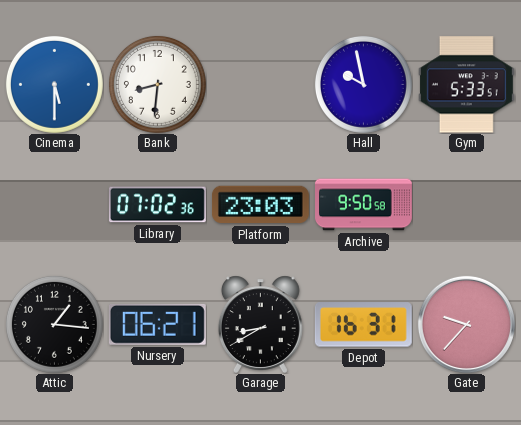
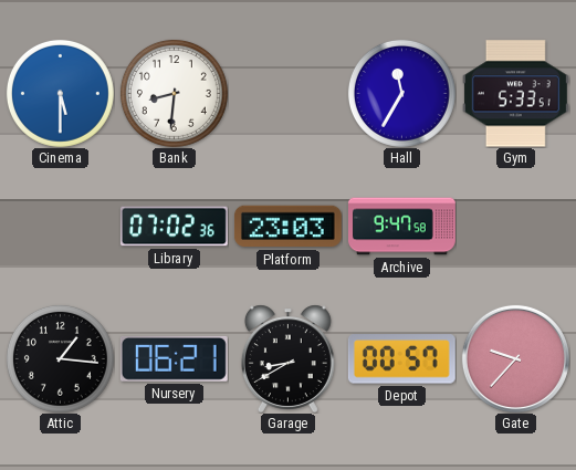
Hall: 9:58 -> 11:35 (401, 93)
Archive: 9:50 -> 9:47 (402, 227)
Depot: 16:31 -> 00:57 (401, 359)
